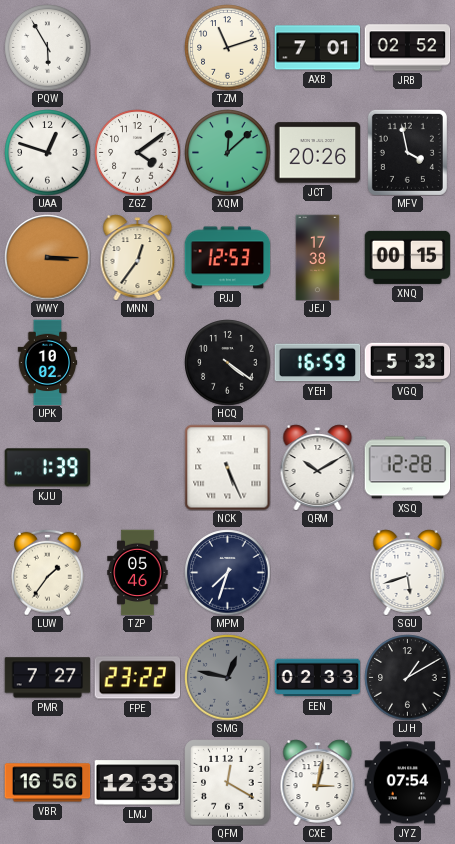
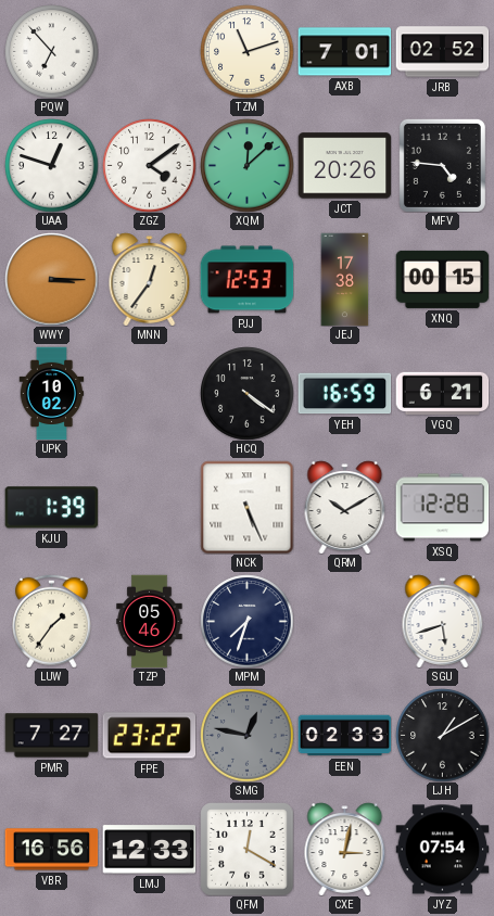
PQW: 5:55 -> 6:53 (51, 51)
MFV: 3:58 -> 4:46 (442, 165)
VGQ: 5:33 -> 6:21 (442, 393)
